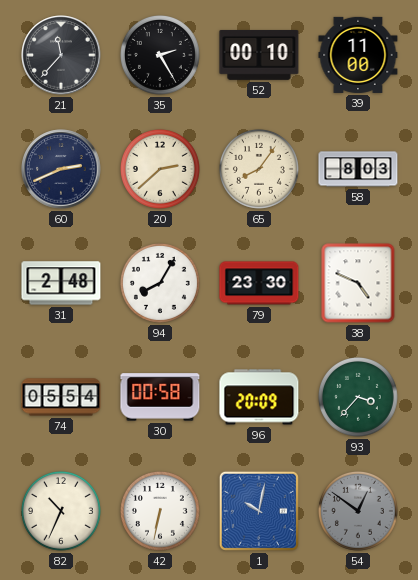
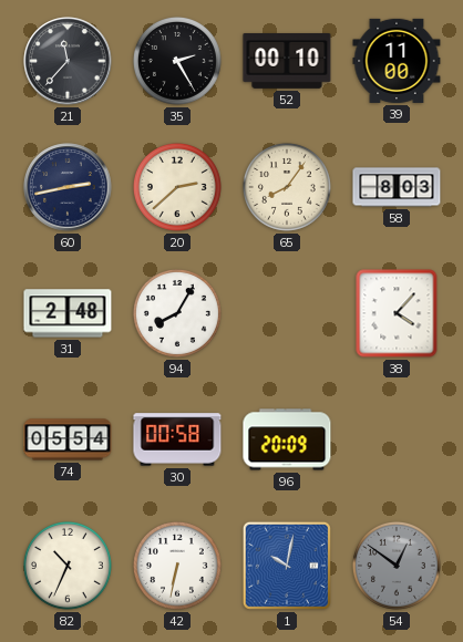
60: 2:41 -> 2:43 (68, 187)
79: 23:30 -> none (259, 283)
38: 4:49 -> 4:07 (397, 313)
93: 3:37 -> none (358, 397)
